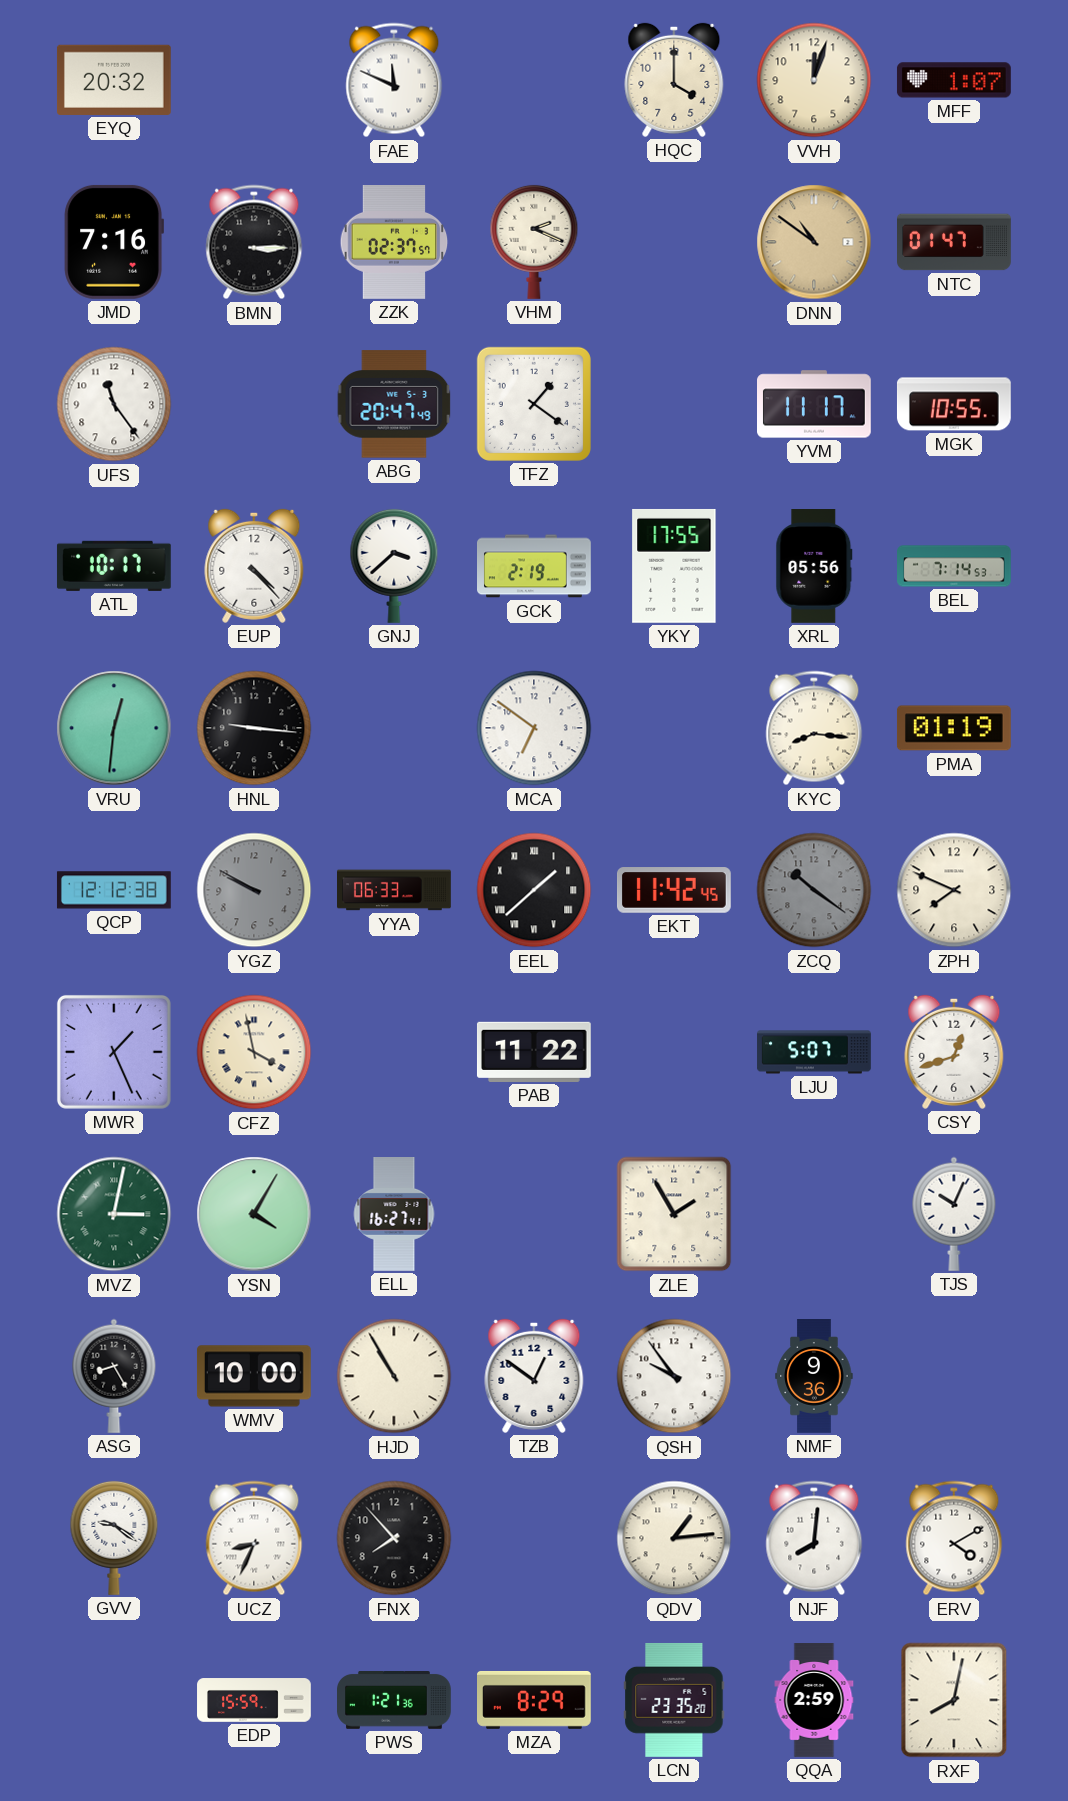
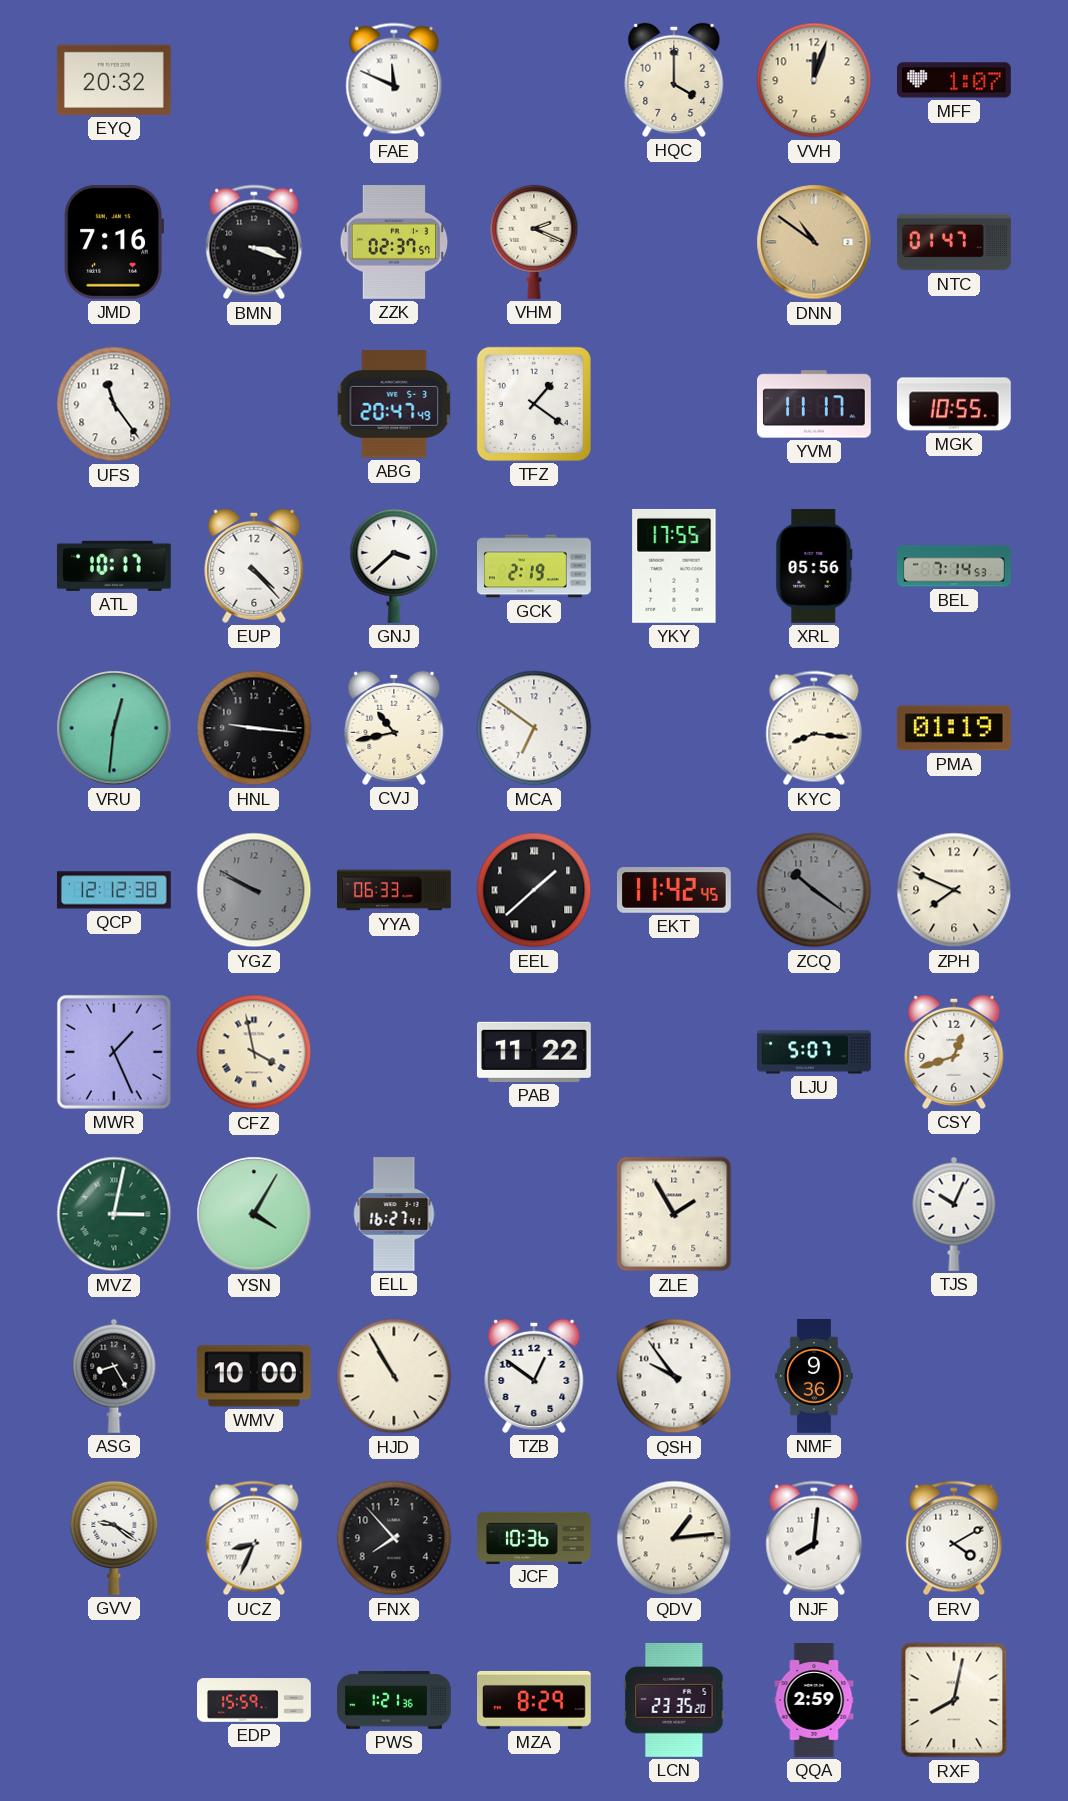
BMN: 3:15 -> 3:18 (254, 242)
CVJ: none -> 10:43 (394, 728)
JCF: none -> 10:36 (535, 1537)
